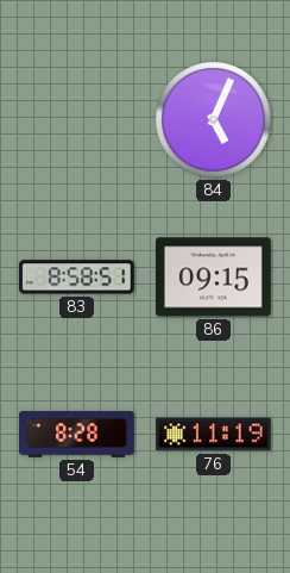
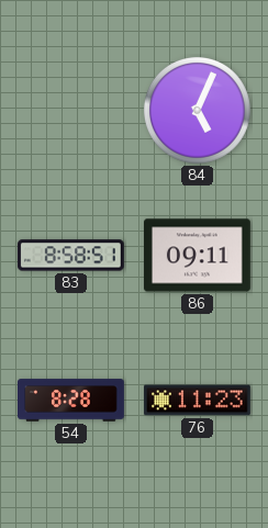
86: 09:15 -> 09:11 (197, 256)
76: 11:19 -> 11:23 (197, 401)
